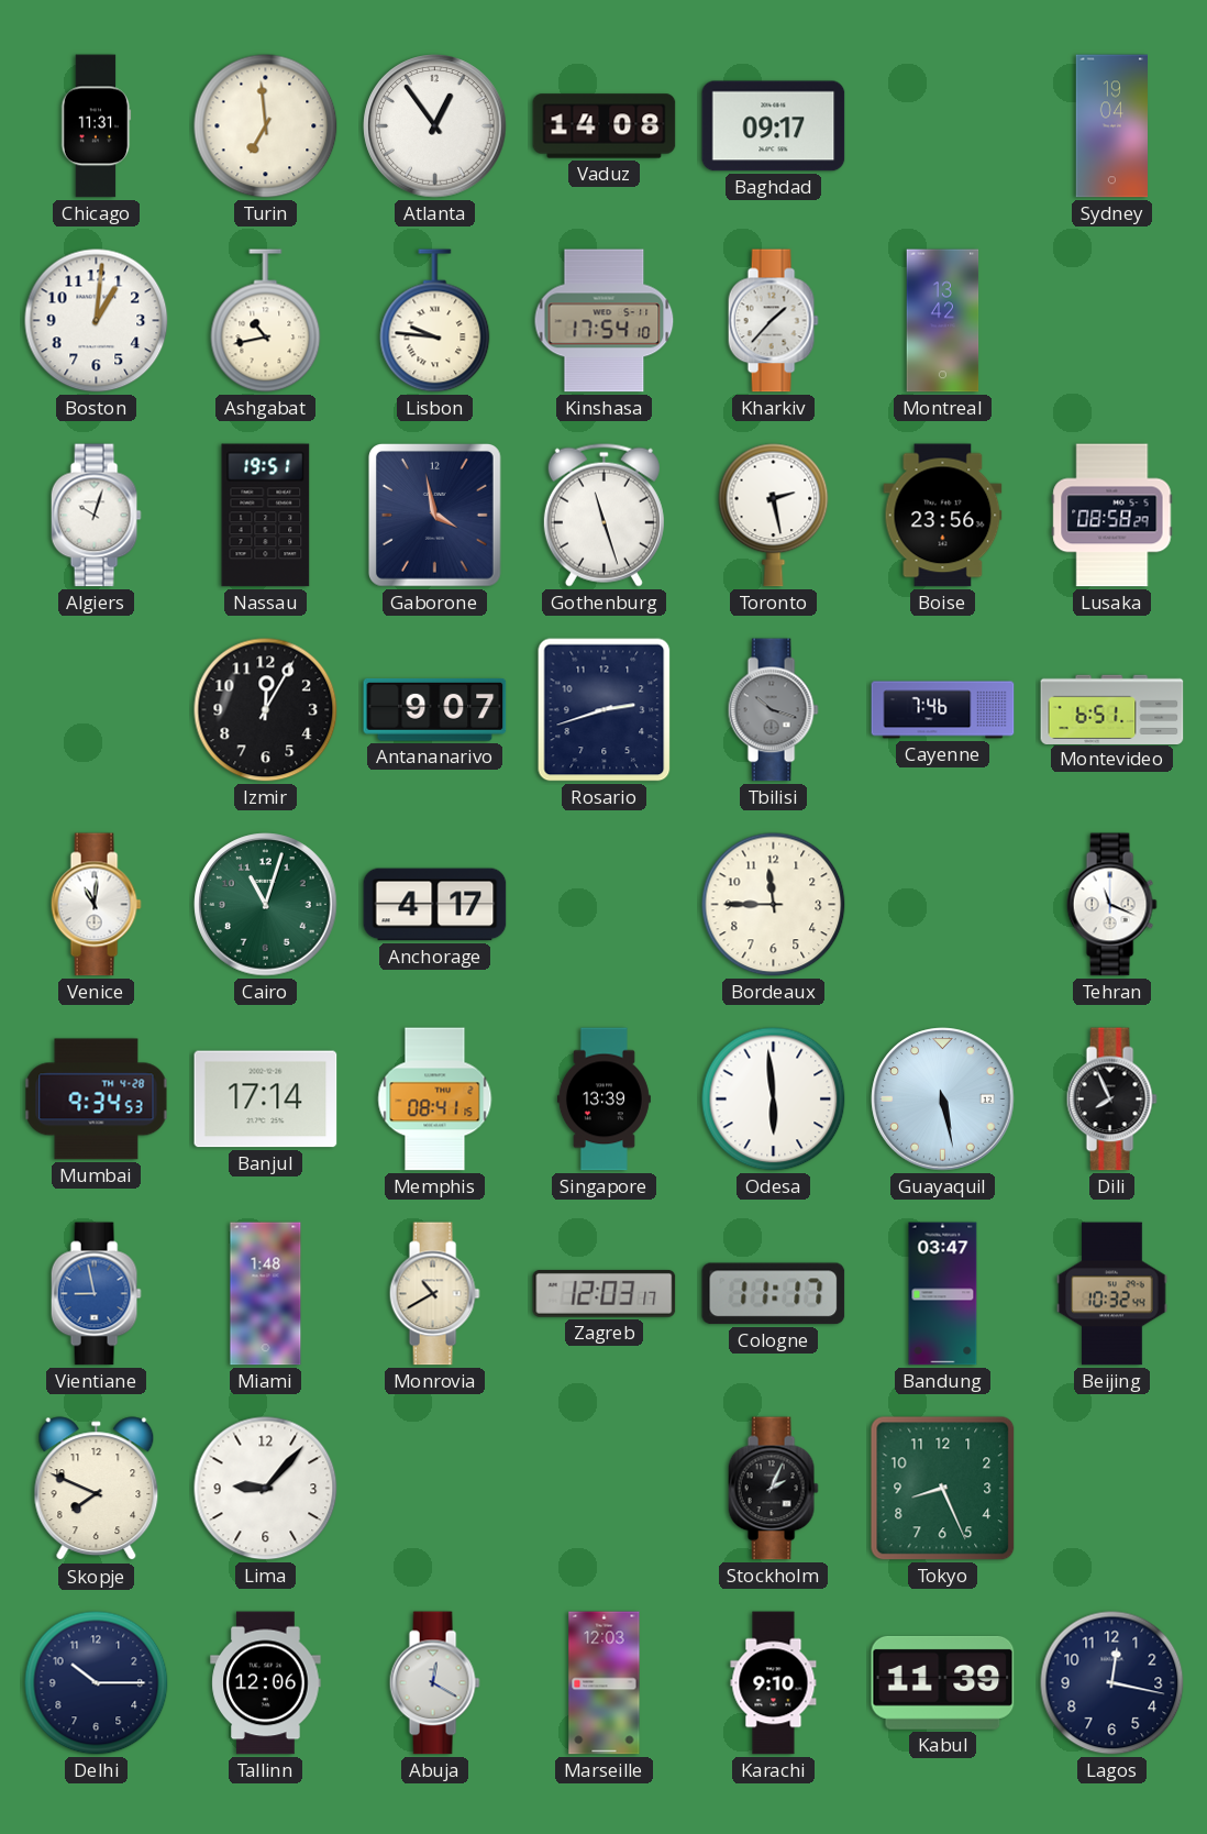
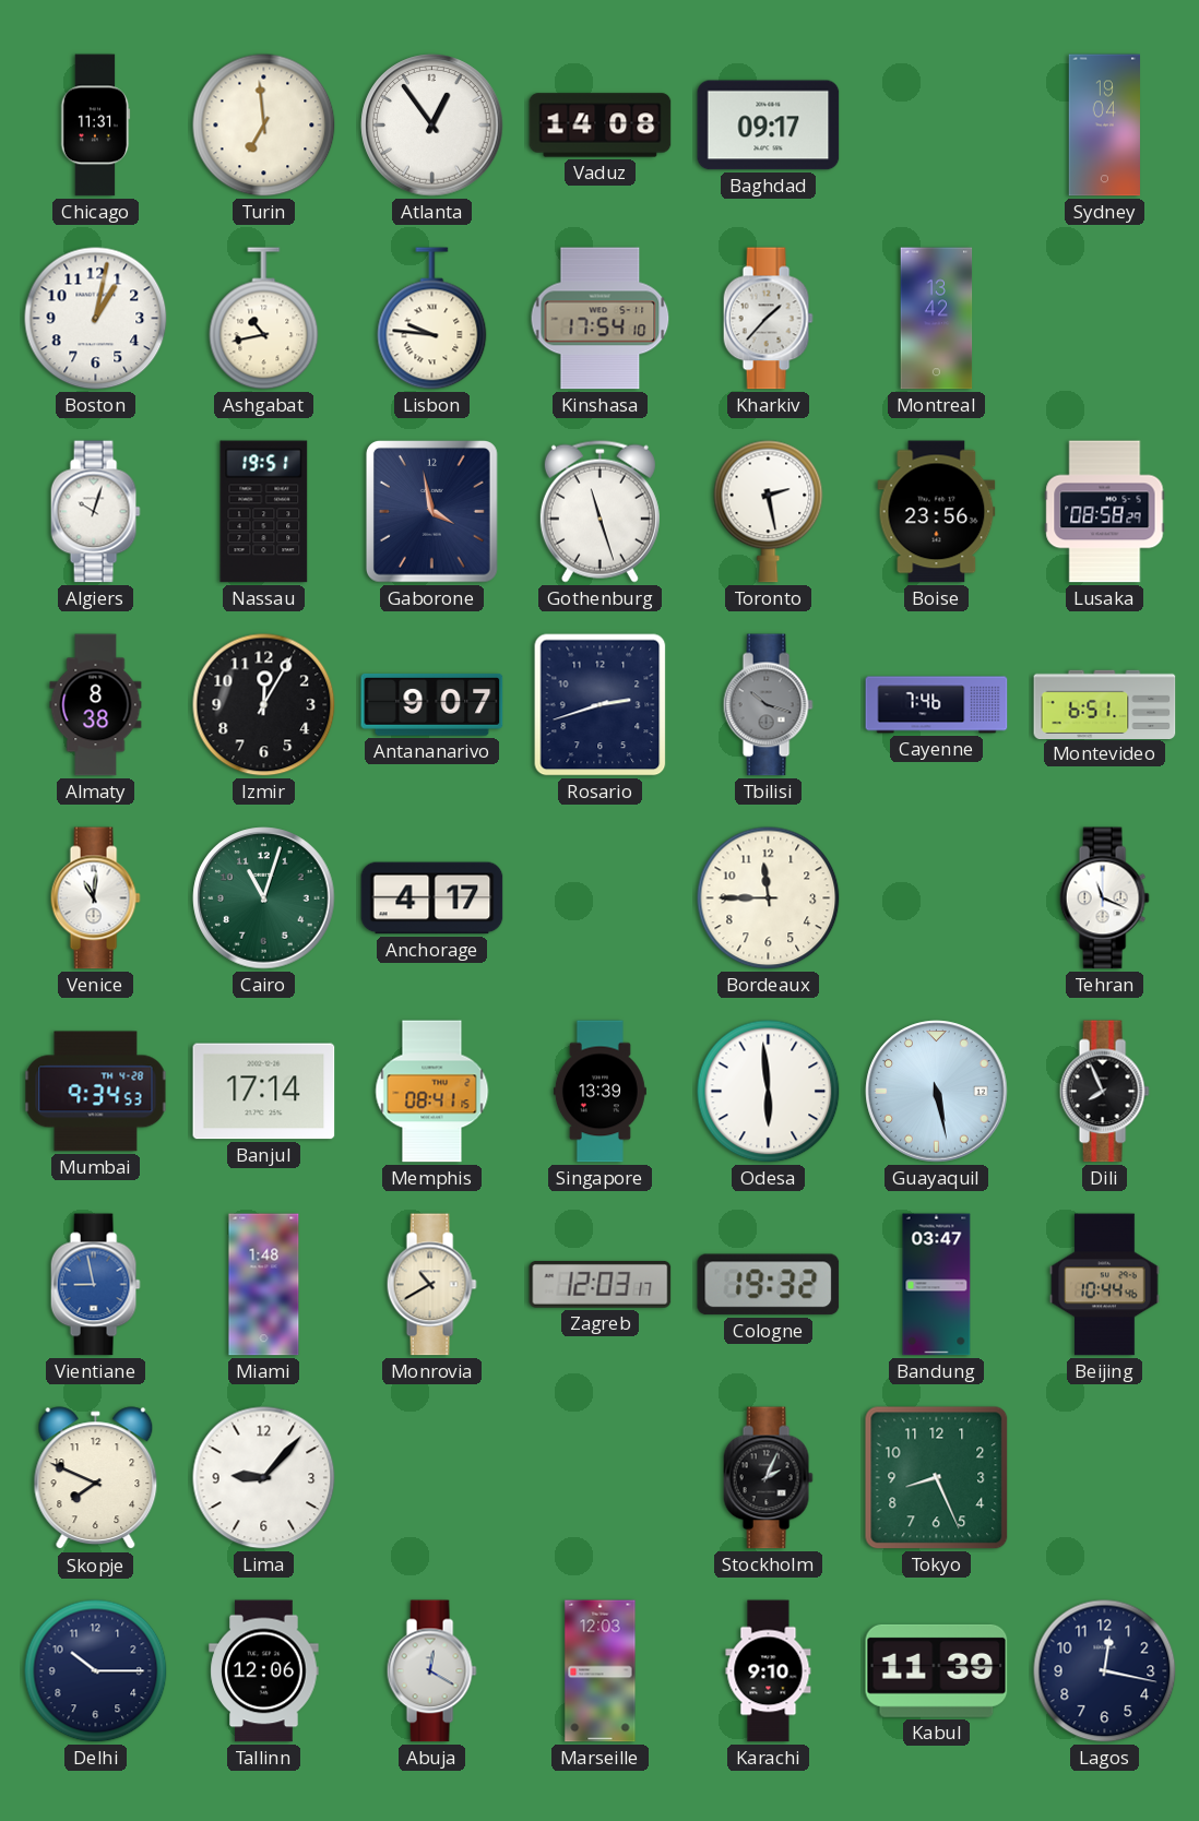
Boston: 1:01 -> 1:02 (96, 319)
Almaty: none -> 8:38 (96, 705)
Cologne: 11:17 -> 19:32 (769, 1285)
Beijing: 10:32 -> 10:44 (1105, 1285)
